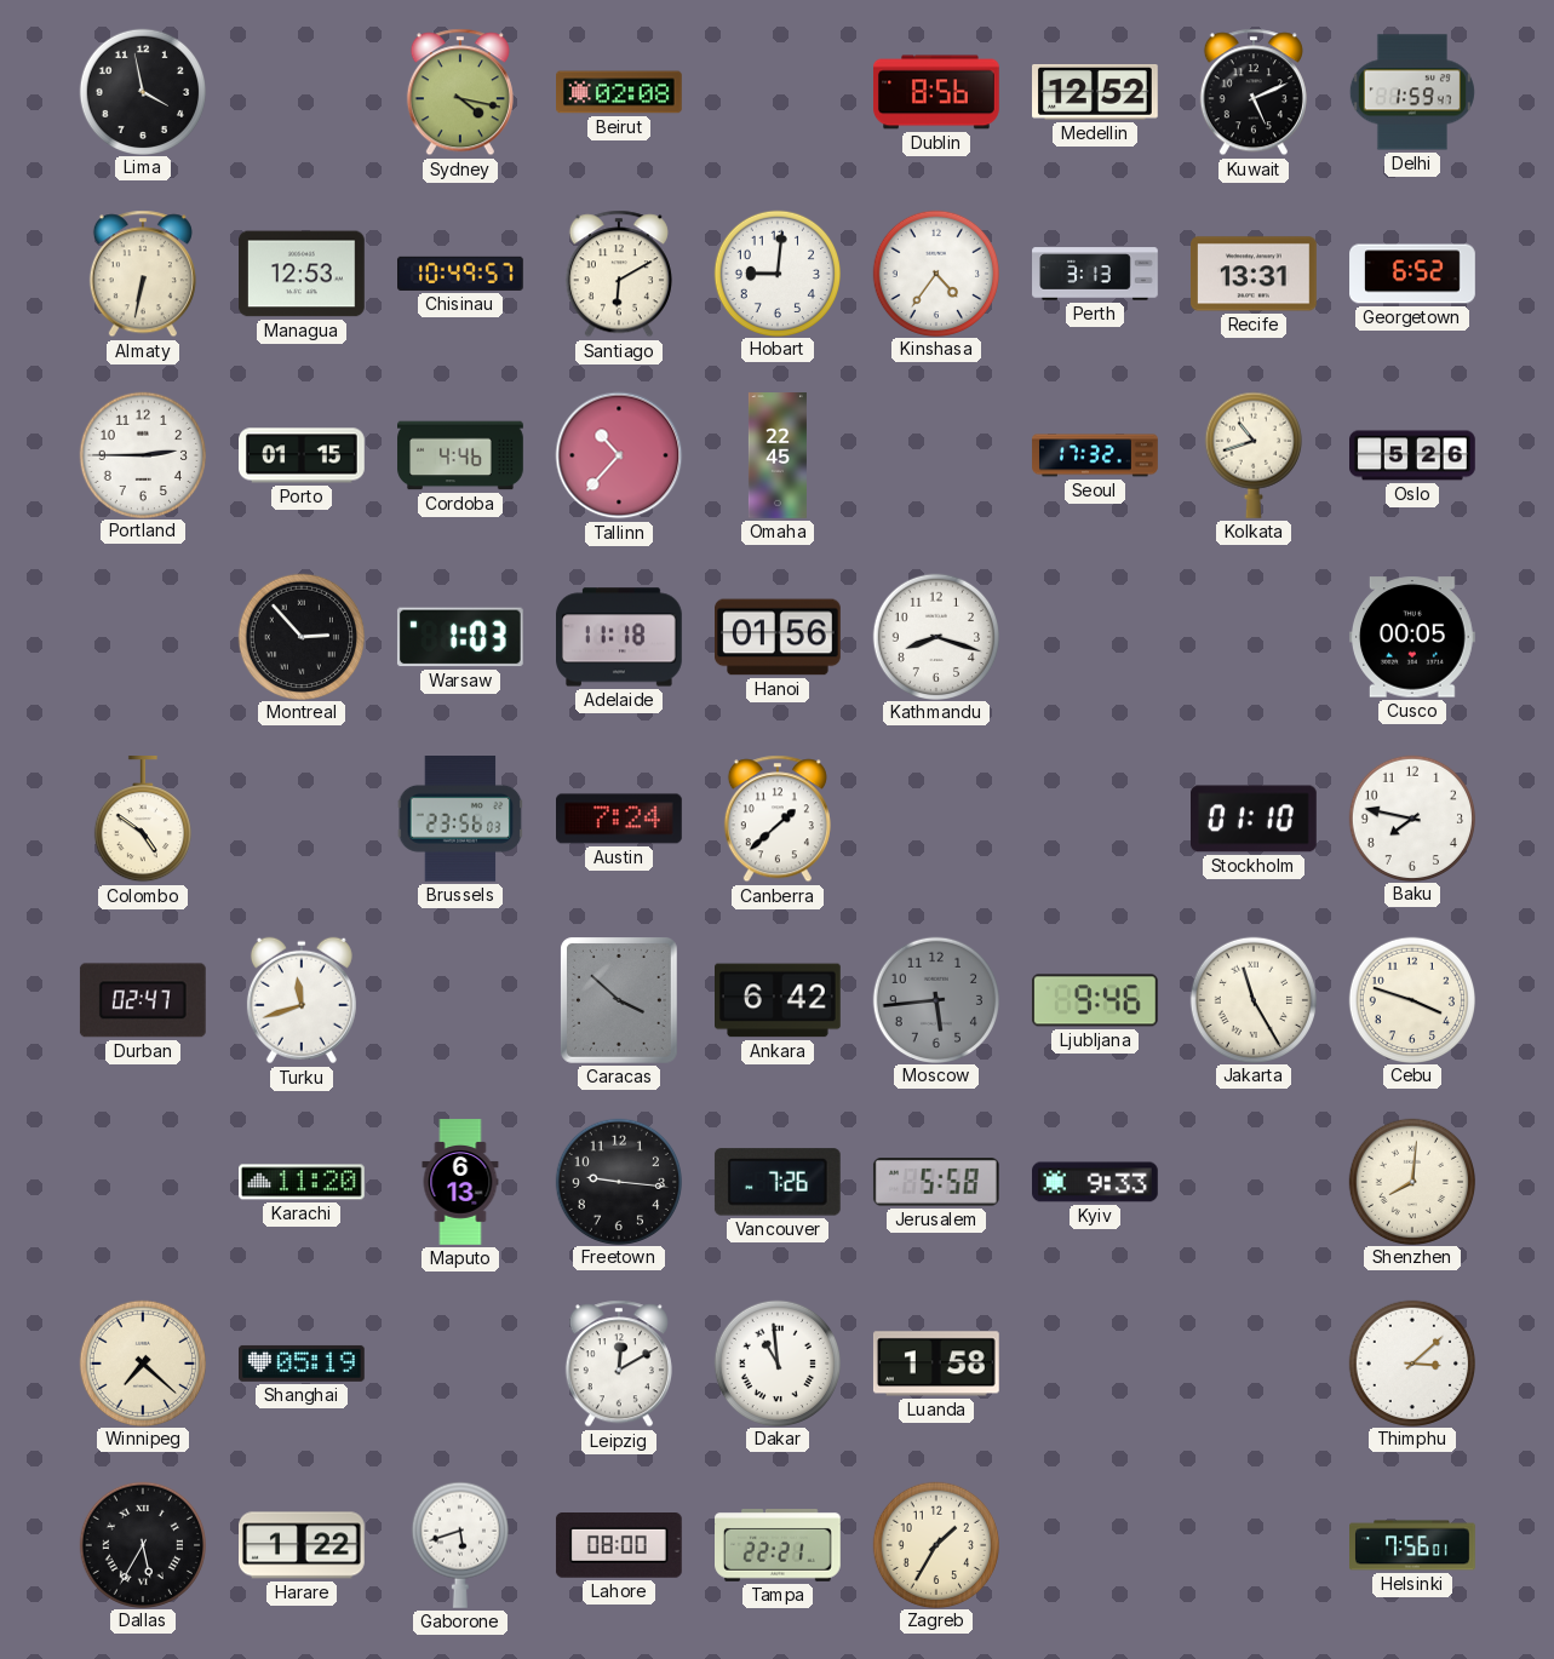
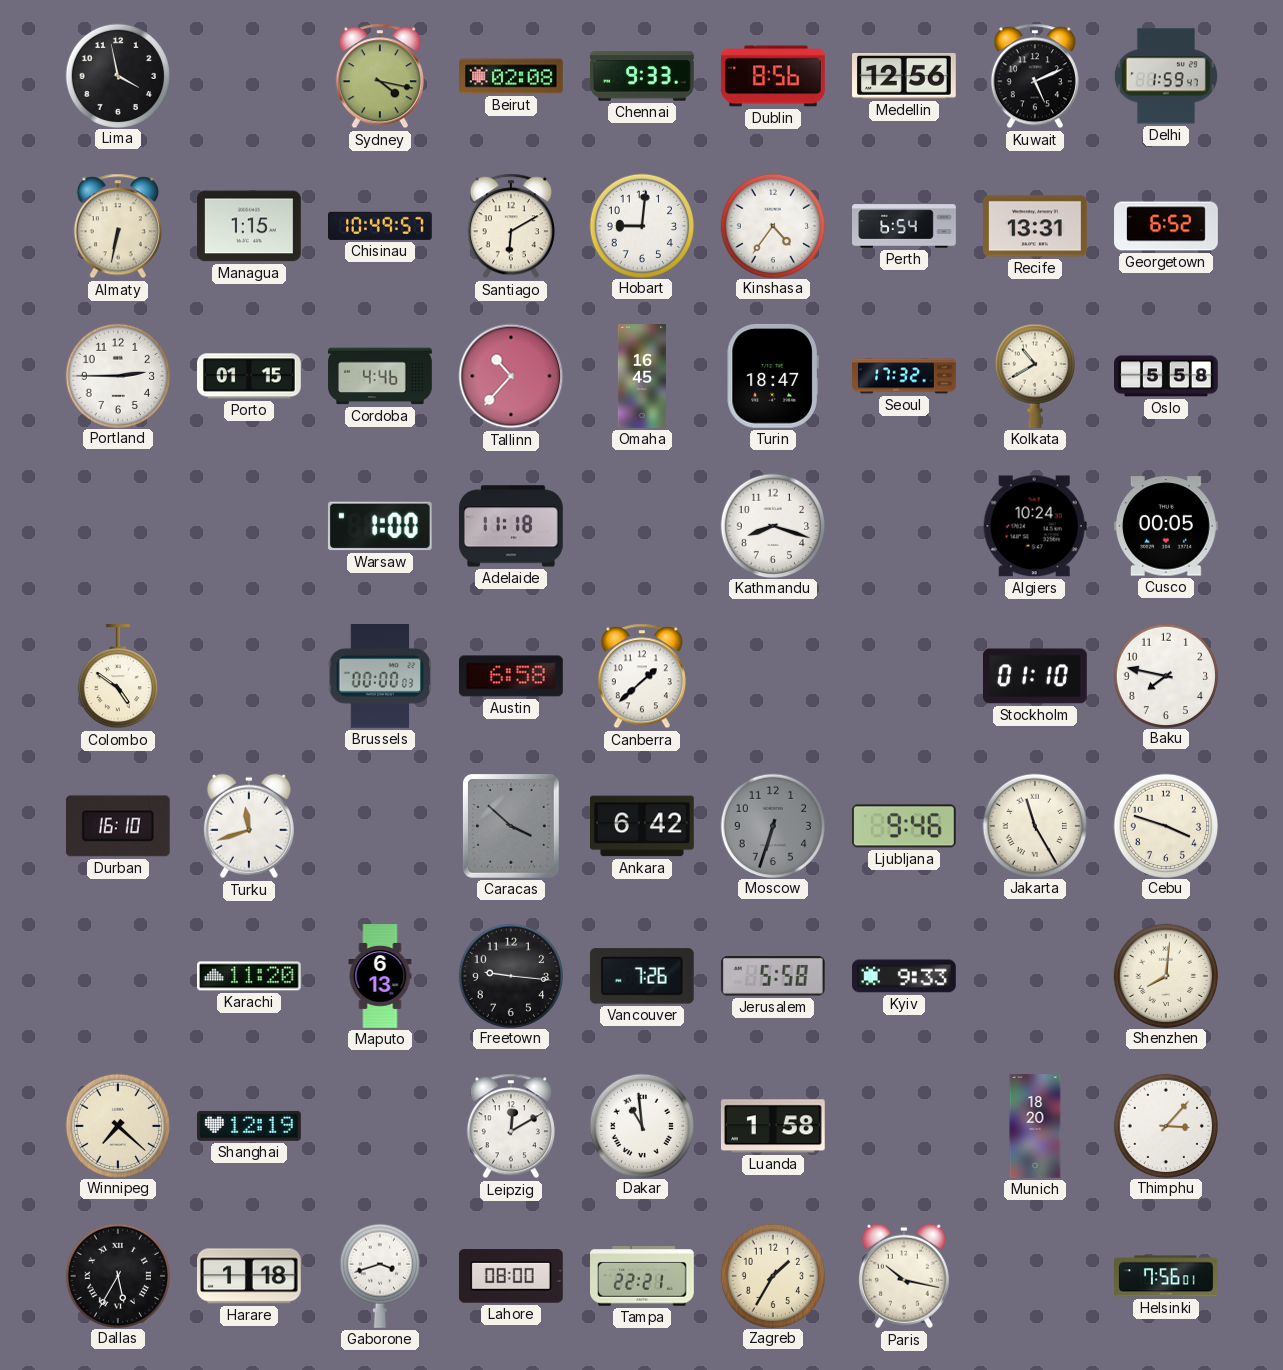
Chennai: none -> 9:33 (642, 76)
Medellin: 12:52 -> 12:56 (905, 77)
Managua: 12:53 -> 1:15 (250, 226)
Perth: 3:13 -> 6:54 (904, 226)
Omaha: 22:45 -> 16:45 (642, 376)
Turin: none -> 18:47 (773, 376)
Kolkata: 10:42 -> 10:40 (1035, 376)
Oslo: 5:26 -> 5:58 (1167, 376)
Montreal: 2:53 -> none (300, 636)
Warsaw: 1:03 -> 1:00 (380, 526)
Hanoi: 01:56 -> none (779, 637)
Algiers: none -> 10:24 (1035, 526)
Brussels: 23:56 -> 00:00 (380, 677)
Austin: 7:24 -> 6:58 (512, 676)
Durban: 02:47 -> 16:10 (118, 826)
Moscow: 5:44 -> 6:33 (772, 825)
Shanghai: 05:19 -> 12:19 (250, 1126)
Munich: none -> 18:20 (1035, 1126)
Thimphu: 3:08 -> 3:07 (1165, 1125)
Harare: 1:22 -> 1:18 (250, 1276)
Gaborone: 5:42 -> 3:42 (380, 1276)
Paris: none -> 10:17 (904, 1276)
